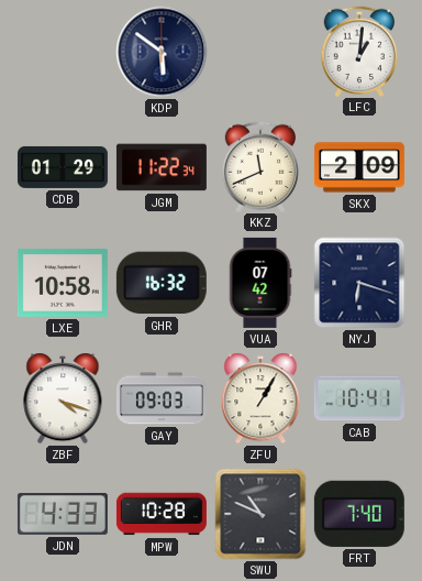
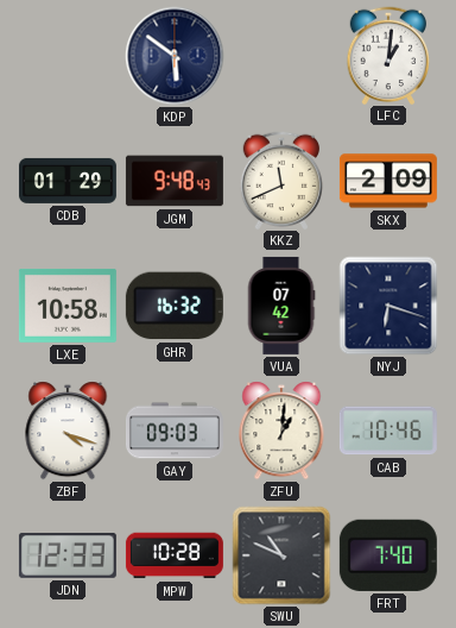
JGM: 11:22 -> 9:48 (175, 181)
ZFU: 1:05 -> 1:01 (281, 431)
CAB: 10:41 -> 10:46 (388, 431)
JDN: 4:33 -> 12:33 (68, 555)
